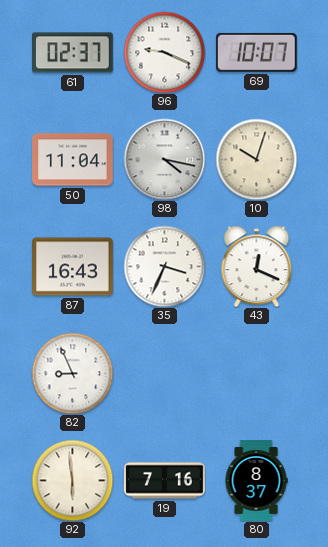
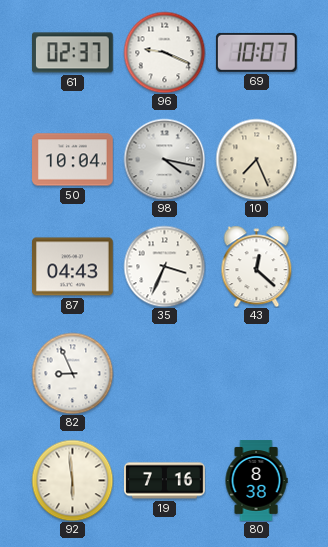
50: 11:04 -> 10:04 (73, 160)
10: 10:03 -> 7:26 (256, 159)
87: 16:43 -> 04:43 (73, 267)
43: 12:19 -> 12:22 (257, 266)
80: 8:37 -> 8:38 (256, 481)
